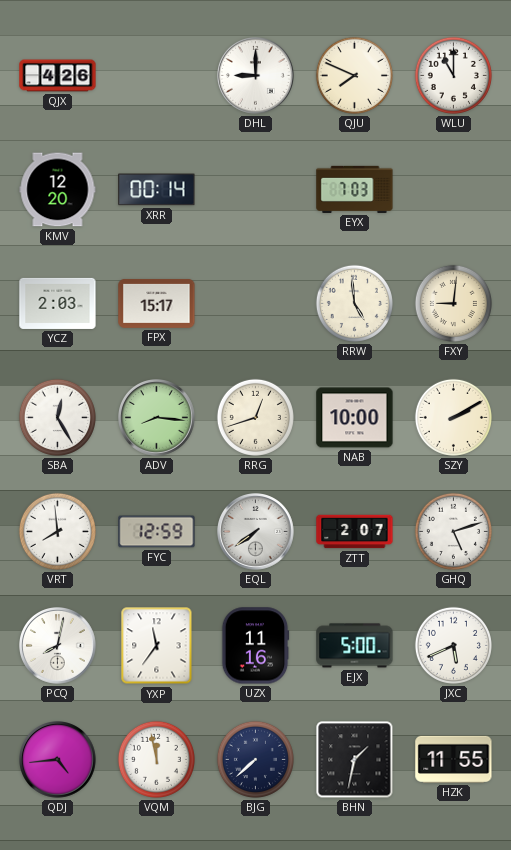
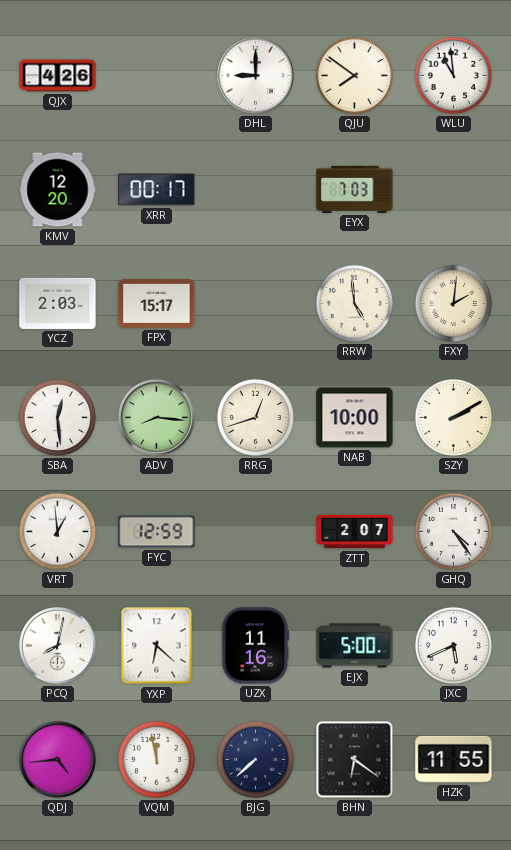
QJU: 7:49 -> 7:51 (354, 75)
WLU: 11:00 -> 10:59 (453, 75)
XRR: 00:14 -> 00:17 (157, 190)
FXY: 9:01 -> 2:01 (453, 303)
SBA: 12:25 -> 12:29 (57, 417)
VRT: 7:59 -> 12:59 (57, 531)
EQL: 7:39 -> none (256, 532)
GHQ: 5:12 -> 4:24 (453, 531)
YXP: 11:36 -> 6:22 (157, 646)
BHN: 1:32 -> 6:21 (355, 760)
